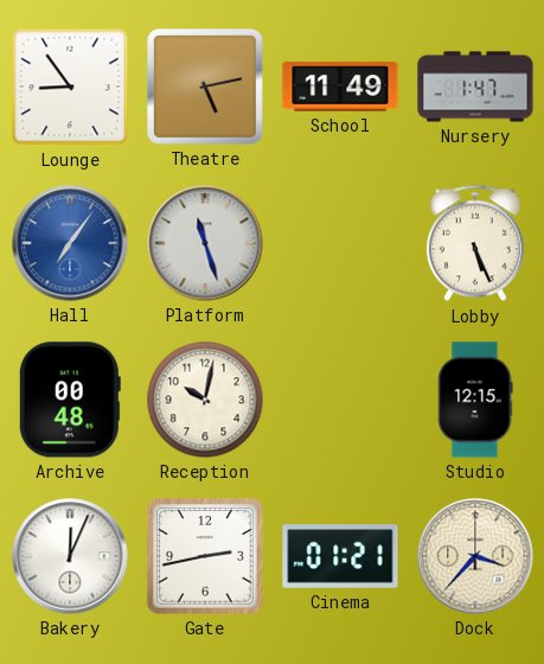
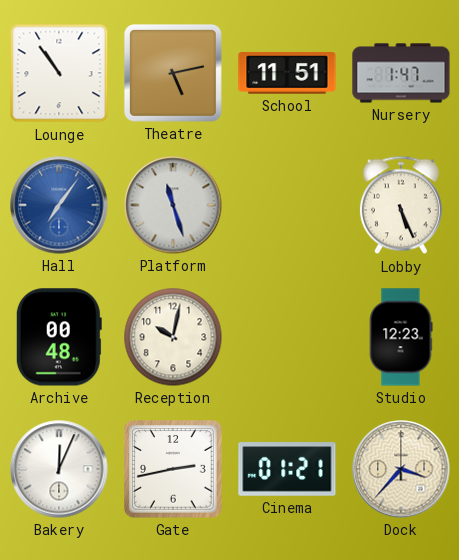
Lounge: 8:54 -> 10:54 (59, 73)
School: 11:49 -> 11:51 (287, 73)
Studio: 12:15 -> 12:23 (401, 337)
